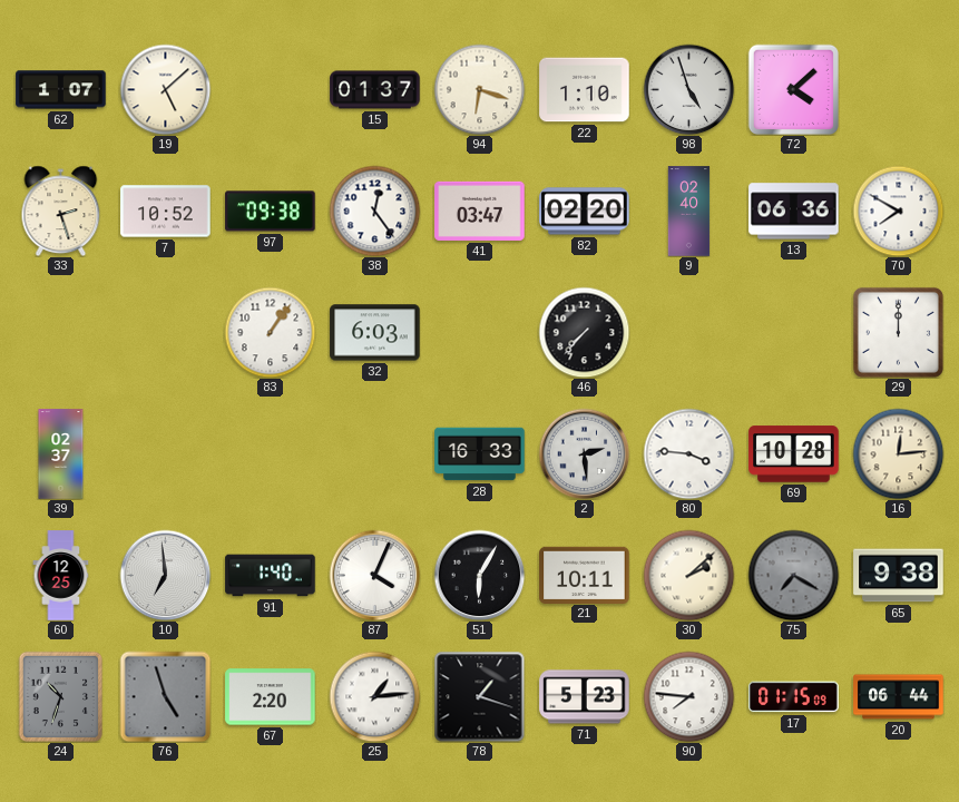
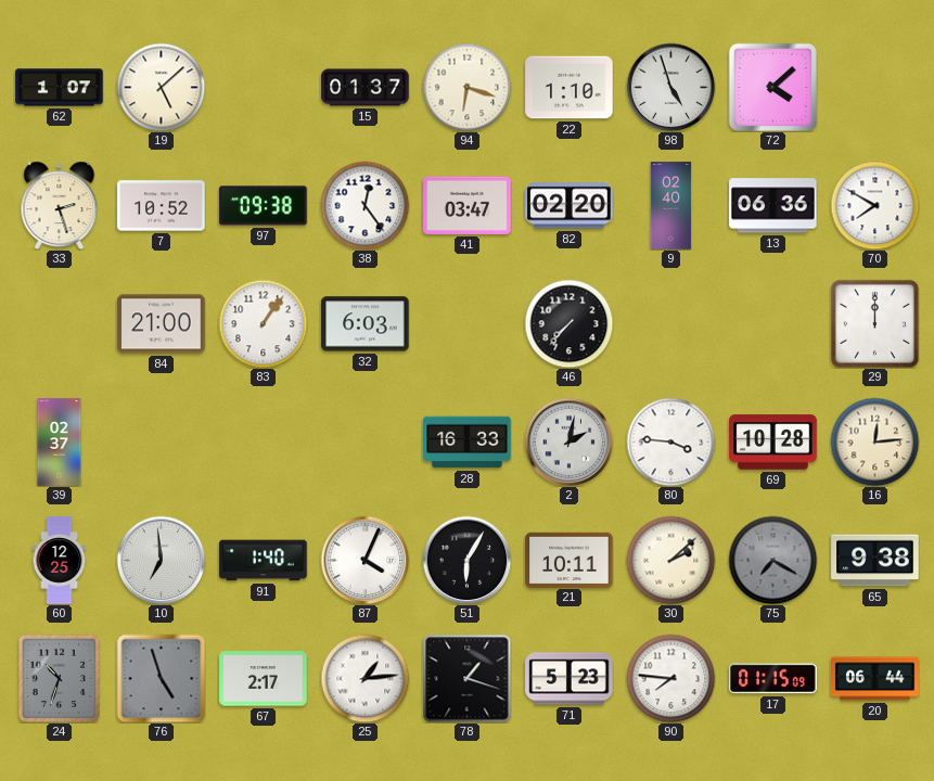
84: none -> 21:00 (162, 324)
2: 2:29 -> 2:02 (568, 441)
67: 2:20 -> 2:17 (264, 679)
